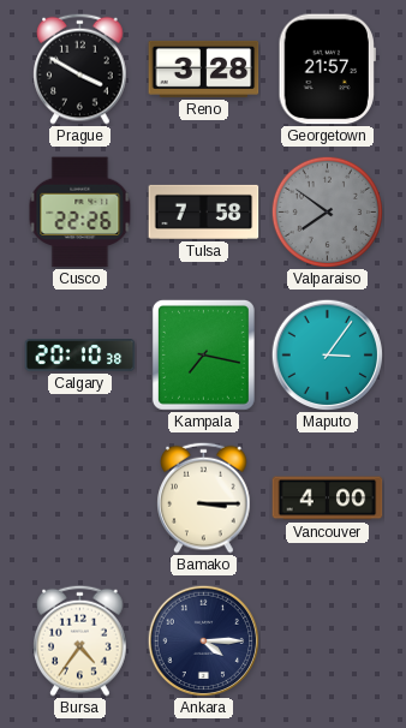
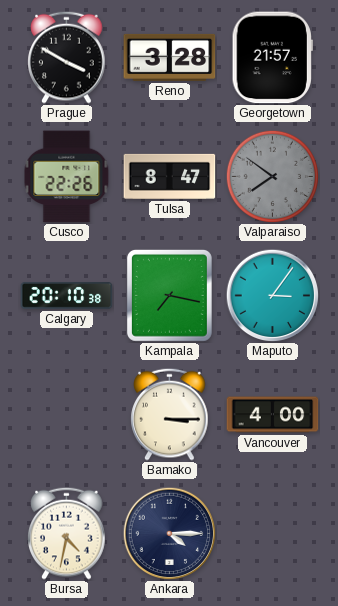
Tulsa: 7:58 -> 8:47 (170, 176)
Bursa: 4:36 -> 4:32 (67, 533)
